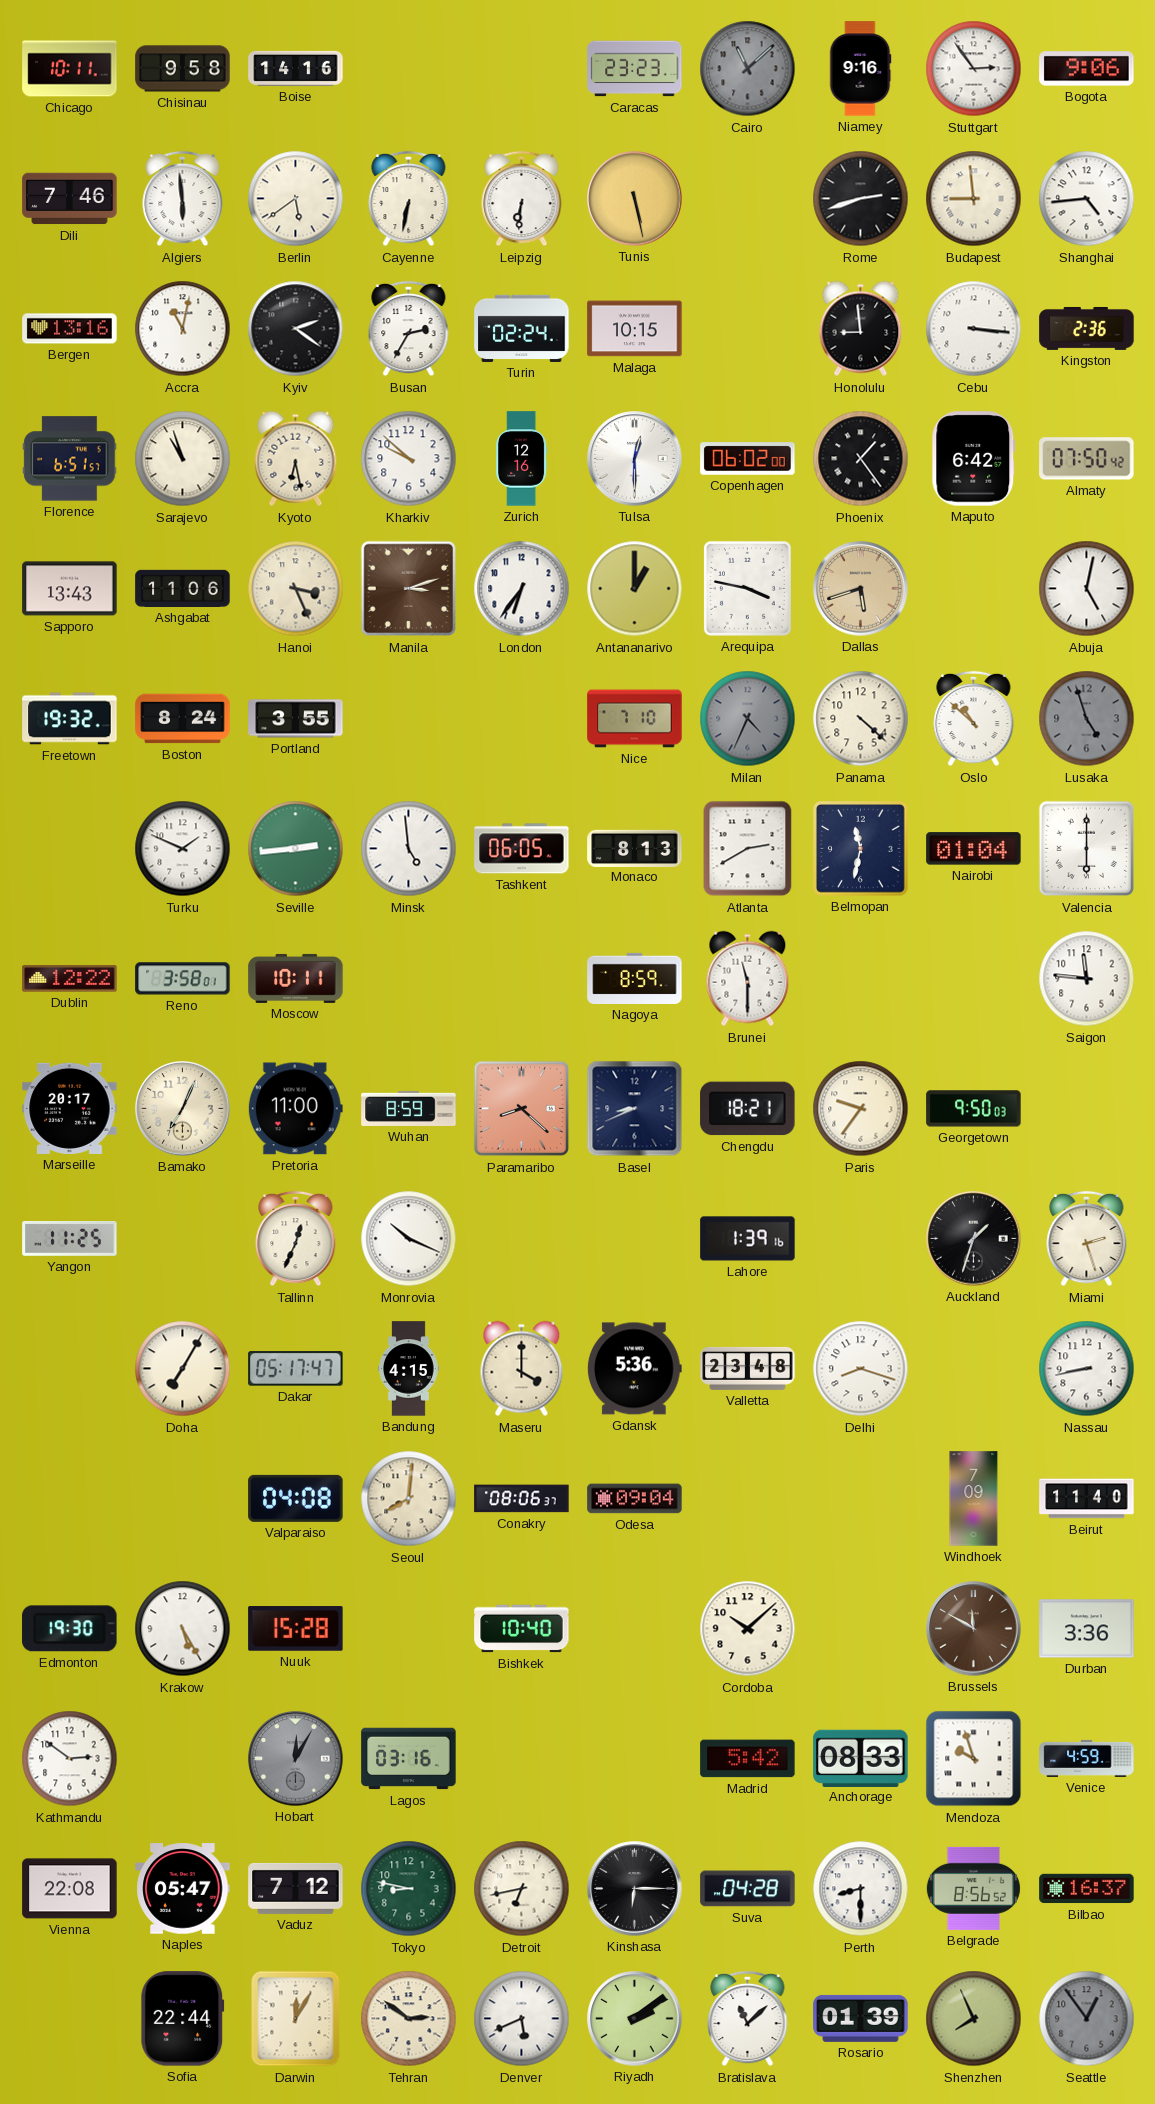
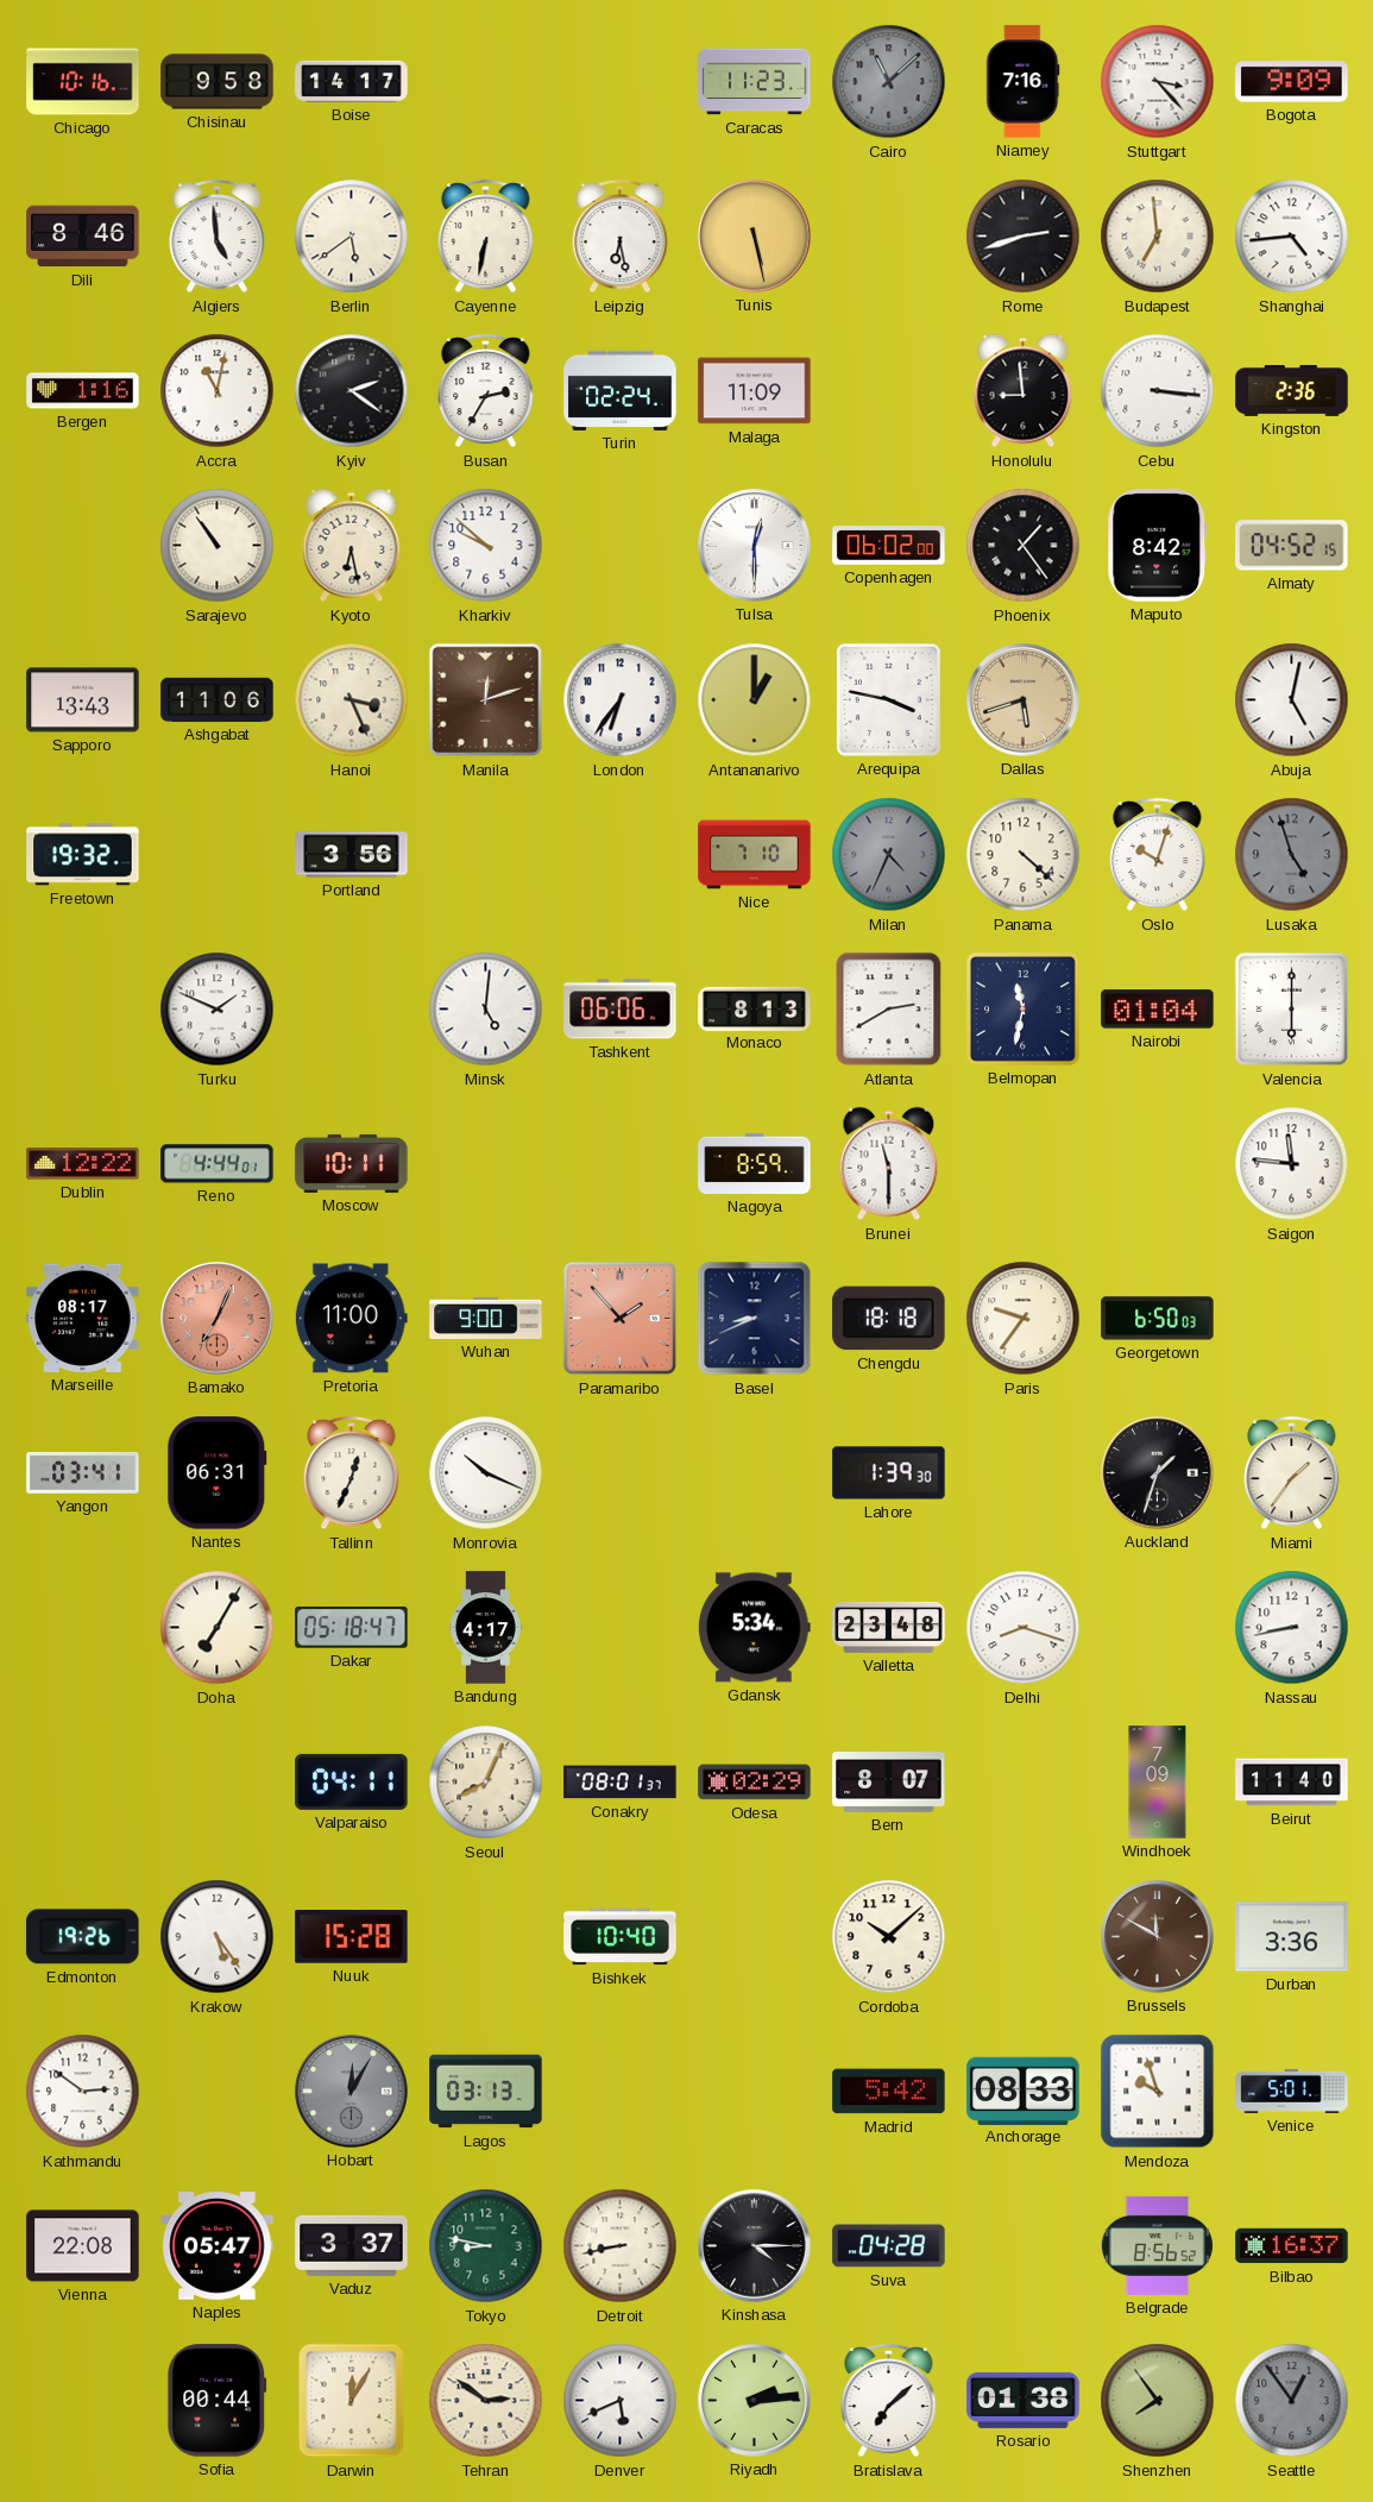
Chicago: 10:11 -> 10:16 (83, 82)
Boise: 14:16 -> 14:17 (352, 81)
Caracas: 23:23 -> 11:23 (755, 82)
Niamey: 9:16 -> 7:16 (1022, 82)
Stuttgart: 2:54 -> 3:23 (1158, 82)
Bogota: 9:06 -> 9:09 (1292, 82)
Dili: 7:46 -> 8:46 (83, 237)
Algiers: 5:59 -> 4:59 (218, 237)
Leipzig: 6:31 -> 6:28 (621, 237)
Budapest: 8:59 -> 6:59 (1158, 237)
Bergen: 13:16 -> 1:16 (83, 391)
Malaga: 10:15 -> 11:09 (755, 391)
Florence: 6:51 -> none (70, 459)
Sarajevo: 10:57 -> 10:54 (218, 546)
Zurich: 12:16 -> none (522, 459)
Maputo: 6:42 -> 8:42 (1158, 546)
Almaty: 07:50 -> 04:52 (1292, 546)
Manila: 3:12 -> 12:12 (486, 700)
Boston: 8:24 -> none (183, 719)
Portland: 3:55 -> 3:56 (352, 855)
Oslo: 10:52 -> 10:03 (1158, 855)
Seville: 2:44 -> none (296, 849)
Minsk: 4:59 -> 5:01 (486, 1010)
Tashkent: 06:05 -> 06:06 (621, 1010)
Reno: 3:58 -> 4:44 (218, 1164)
Marseille: 20:17 -> 08:17 (83, 1318)
Bamako dial: cream -> salmon (218, 1319)
Wuhan: 8:59 -> 9:00 (486, 1318)
Paramaribo: 8:22 -> 1:53 (621, 1319)
Chengdu: 18:21 -> 18:18 (889, 1319)
Georgetown: 9:50 -> 6:50 (1158, 1319)
Yangon: 11:25 -> 03:41 (83, 1473)
Nantes: none -> 06:31 (218, 1473)
Lahore: 1:39:16 -> 1:39:30 (889, 1473)
Miami: 2:27 -> 1:36 (1292, 1473)
Dakar: 05:17 -> 05:18 (352, 1628)
Bandung: 4:15 -> 4:17 (486, 1628)
Maseru: 4:00 -> none (522, 1369)
Gdansk: 5:36 -> 5:34 (754, 1628)
Valparaiso: 04:08 -> 04:11 (352, 1781)
Seoul: 8:01 -> 8:04 (486, 1783)
Conakry: 08:06 -> 08:01 (621, 1783)
Odesa: 09:04 -> 02:29 (755, 1783)
Bern: none -> 8:07 (889, 1783)
Edmonton: 19:30 -> 19:26 (83, 1937)
Krakow: 5:25 -> 5:24 (218, 1937)
Lagos: 03:16 -> 03:13 (486, 2092)
Venice: 4:59 -> 5:01 (1292, 2091)
Vaduz: 7:12 -> 3:37 (352, 2245)
Detroit: 6:43 -> 8:43 (621, 2246)
Kinshasa: 6:15 -> 4:15 (755, 2246)
Perth: 8:30 -> none (861, 1889)
Sofia: 22:44 -> 00:44 (218, 2401)
Riyadh: 2:09 -> 2:14 (755, 2401)
Bratislava: 11:08 -> 7:08 (889, 2401)
Rosario: 01:39 -> 01:38 (1024, 2400)
Shenzhen: 7:56 -> 7:54 (1158, 2401)
